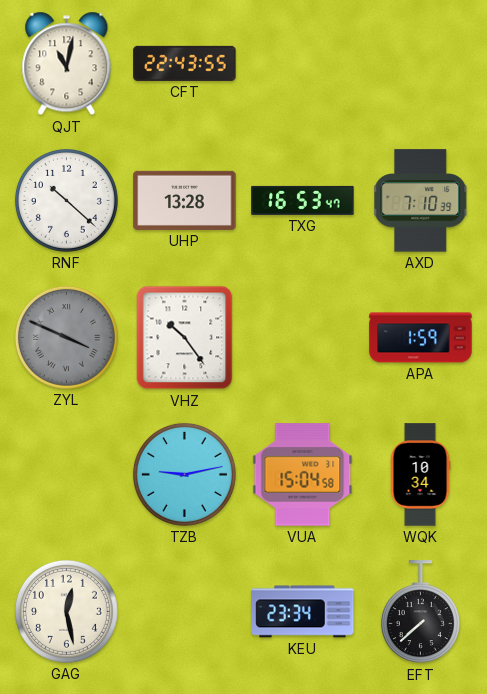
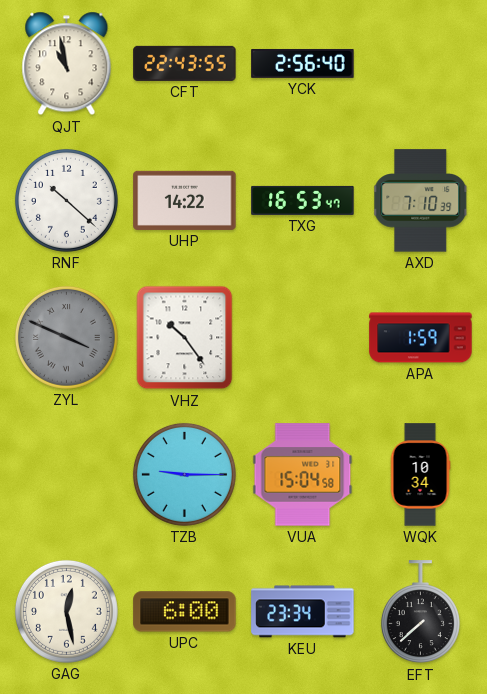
QJT: 11:02 -> 10:58 (67, 64)
YCK: none -> 2:56 (303, 63)
UHP: 13:28 -> 14:22 (185, 200)
TZB: 9:13 -> 9:15 (184, 474)
UPC: none -> 6:00 (185, 612)
